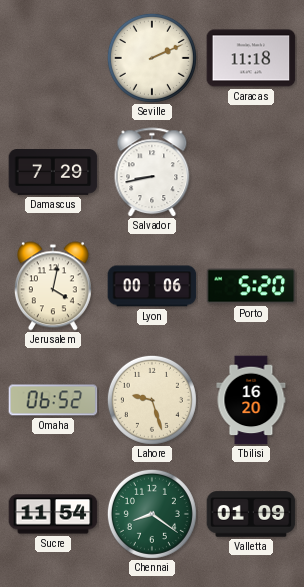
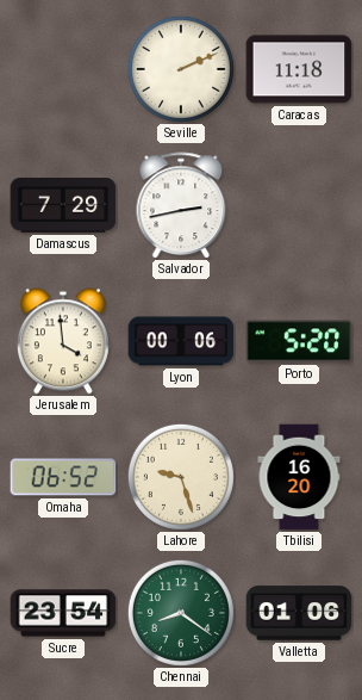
Salvador: 8:43 -> 2:43 (181, 205)
Jerusalem: 4:02 -> 3:59 (63, 341)
Sucre: 11:54 -> 23:54 (63, 613)
Valletta: 01:09 -> 01:06 (299, 613)
